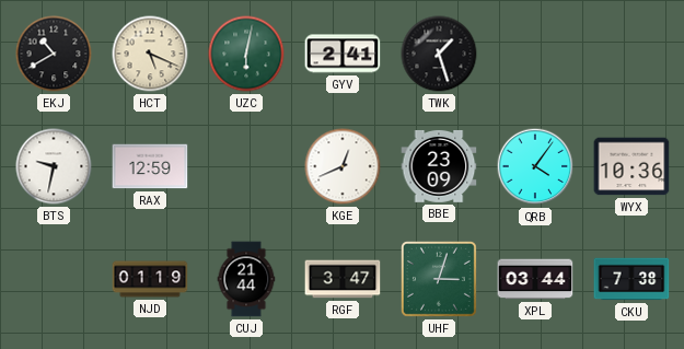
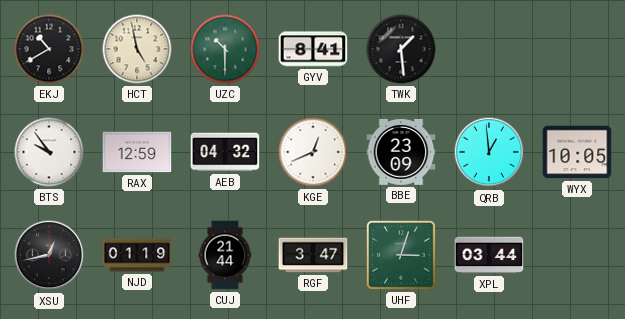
HCT: 5:19 -> 4:58 (137, 49)
UZC: 6:02 -> 10:30 (225, 49)
GYV: 2:41 -> 8:41 (313, 49)
TWK: 1:27 -> 1:29 (401, 49)
BTS: 9:32 -> 9:54 (49, 152)
AEB: none -> 04:32 (225, 152)
QRB: 4:06 -> 12:59 (489, 152)
WYX: 10:36 -> 10:05 (577, 152)
XSU: none -> 12:43 (49, 255)
CKU: 7:38 -> none (631, 279)
